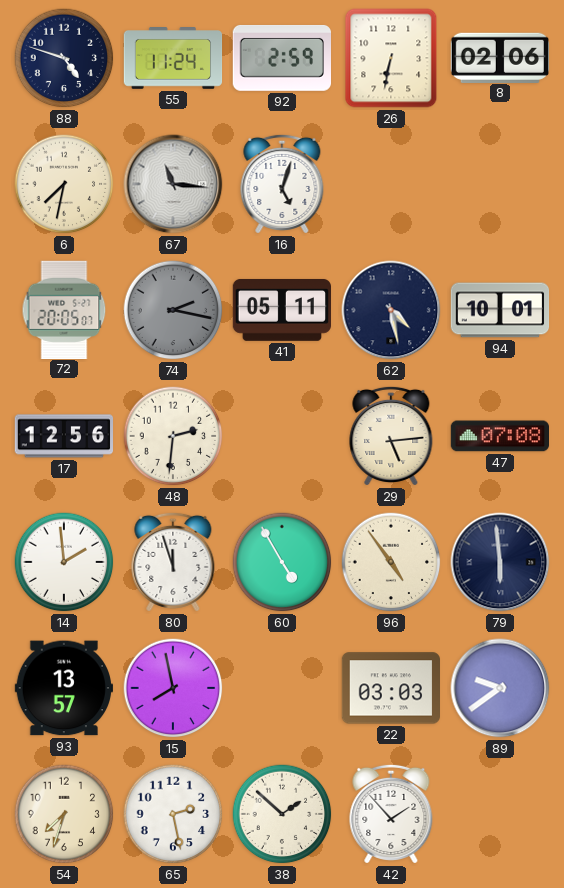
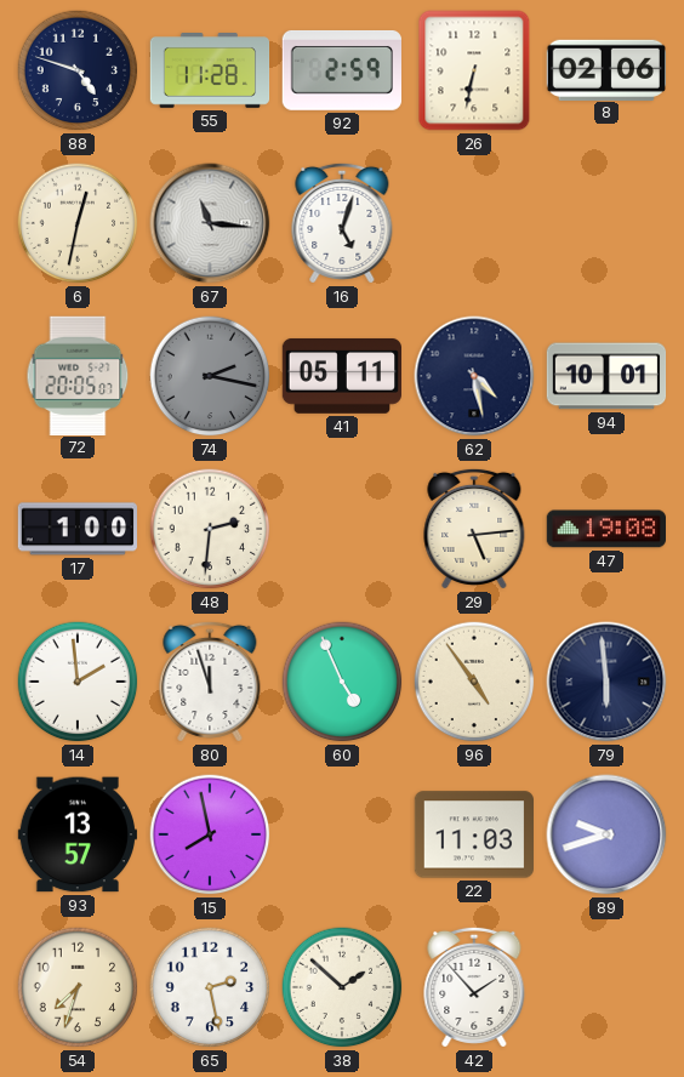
55: 11:24 -> 11:28 (210, 70)
6: 7:32 -> 12:32 (78, 223)
17: 12:56 -> 1:00 (78, 529)
47: 07:08 -> 19:08 (605, 529)
60: 4:55 -> 4:56 (342, 682)
22: 03:03 -> 11:03 (473, 834)
89: 9:39 -> 9:42 (606, 834)
